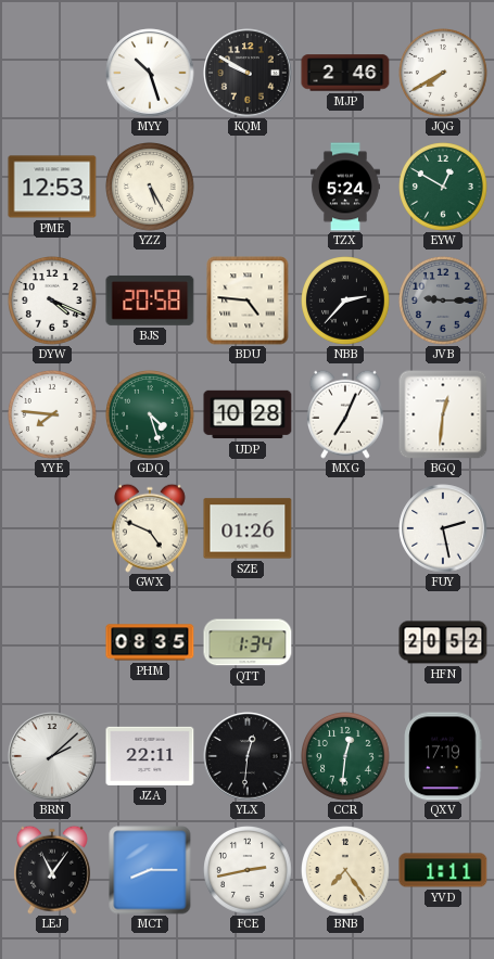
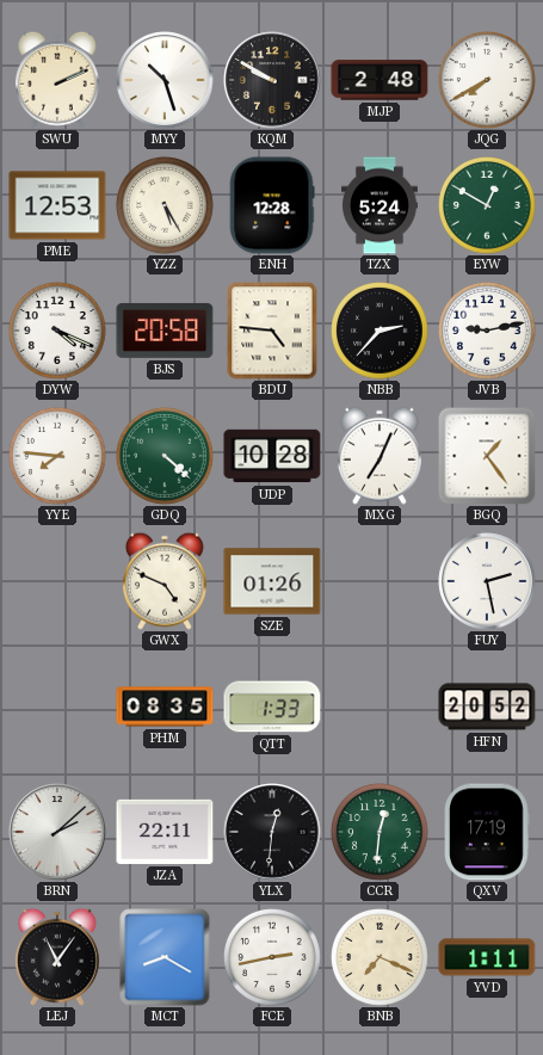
SWU: none -> 2:11 (57, 80)
MJP: 2:46 -> 2:48 (380, 80)
ENH: none -> 12:28 (272, 205)
JVB: 9:15 -> 9:13 (488, 332)
JVB dial: grey -> white (488, 332)
GDQ: 4:27 -> 4:22 (166, 457)
BGQ: 12:31 -> 1:24 (487, 456)
QTT: 1:34 -> 1:33 (272, 707)
MCT: 8:15 -> 8:20 (165, 957)
BNB: 7:24 -> 7:19 (381, 958)
